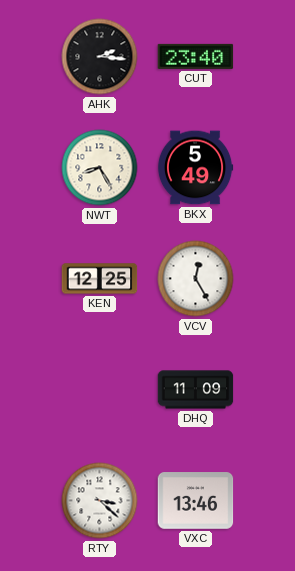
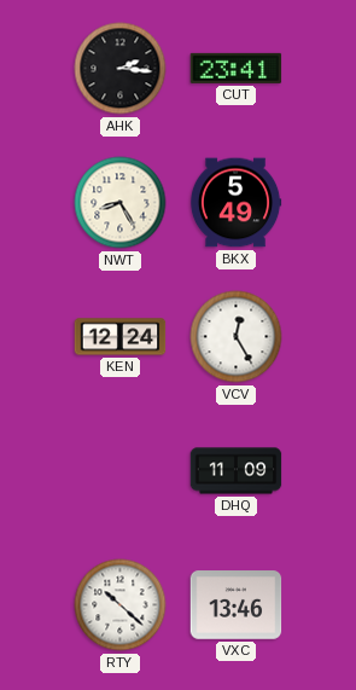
CUT: 23:40 -> 23:41 (237, 68)
KEN: 12:25 -> 12:24 (121, 337)
RTY: 3:22 -> 10:22 (121, 605)
